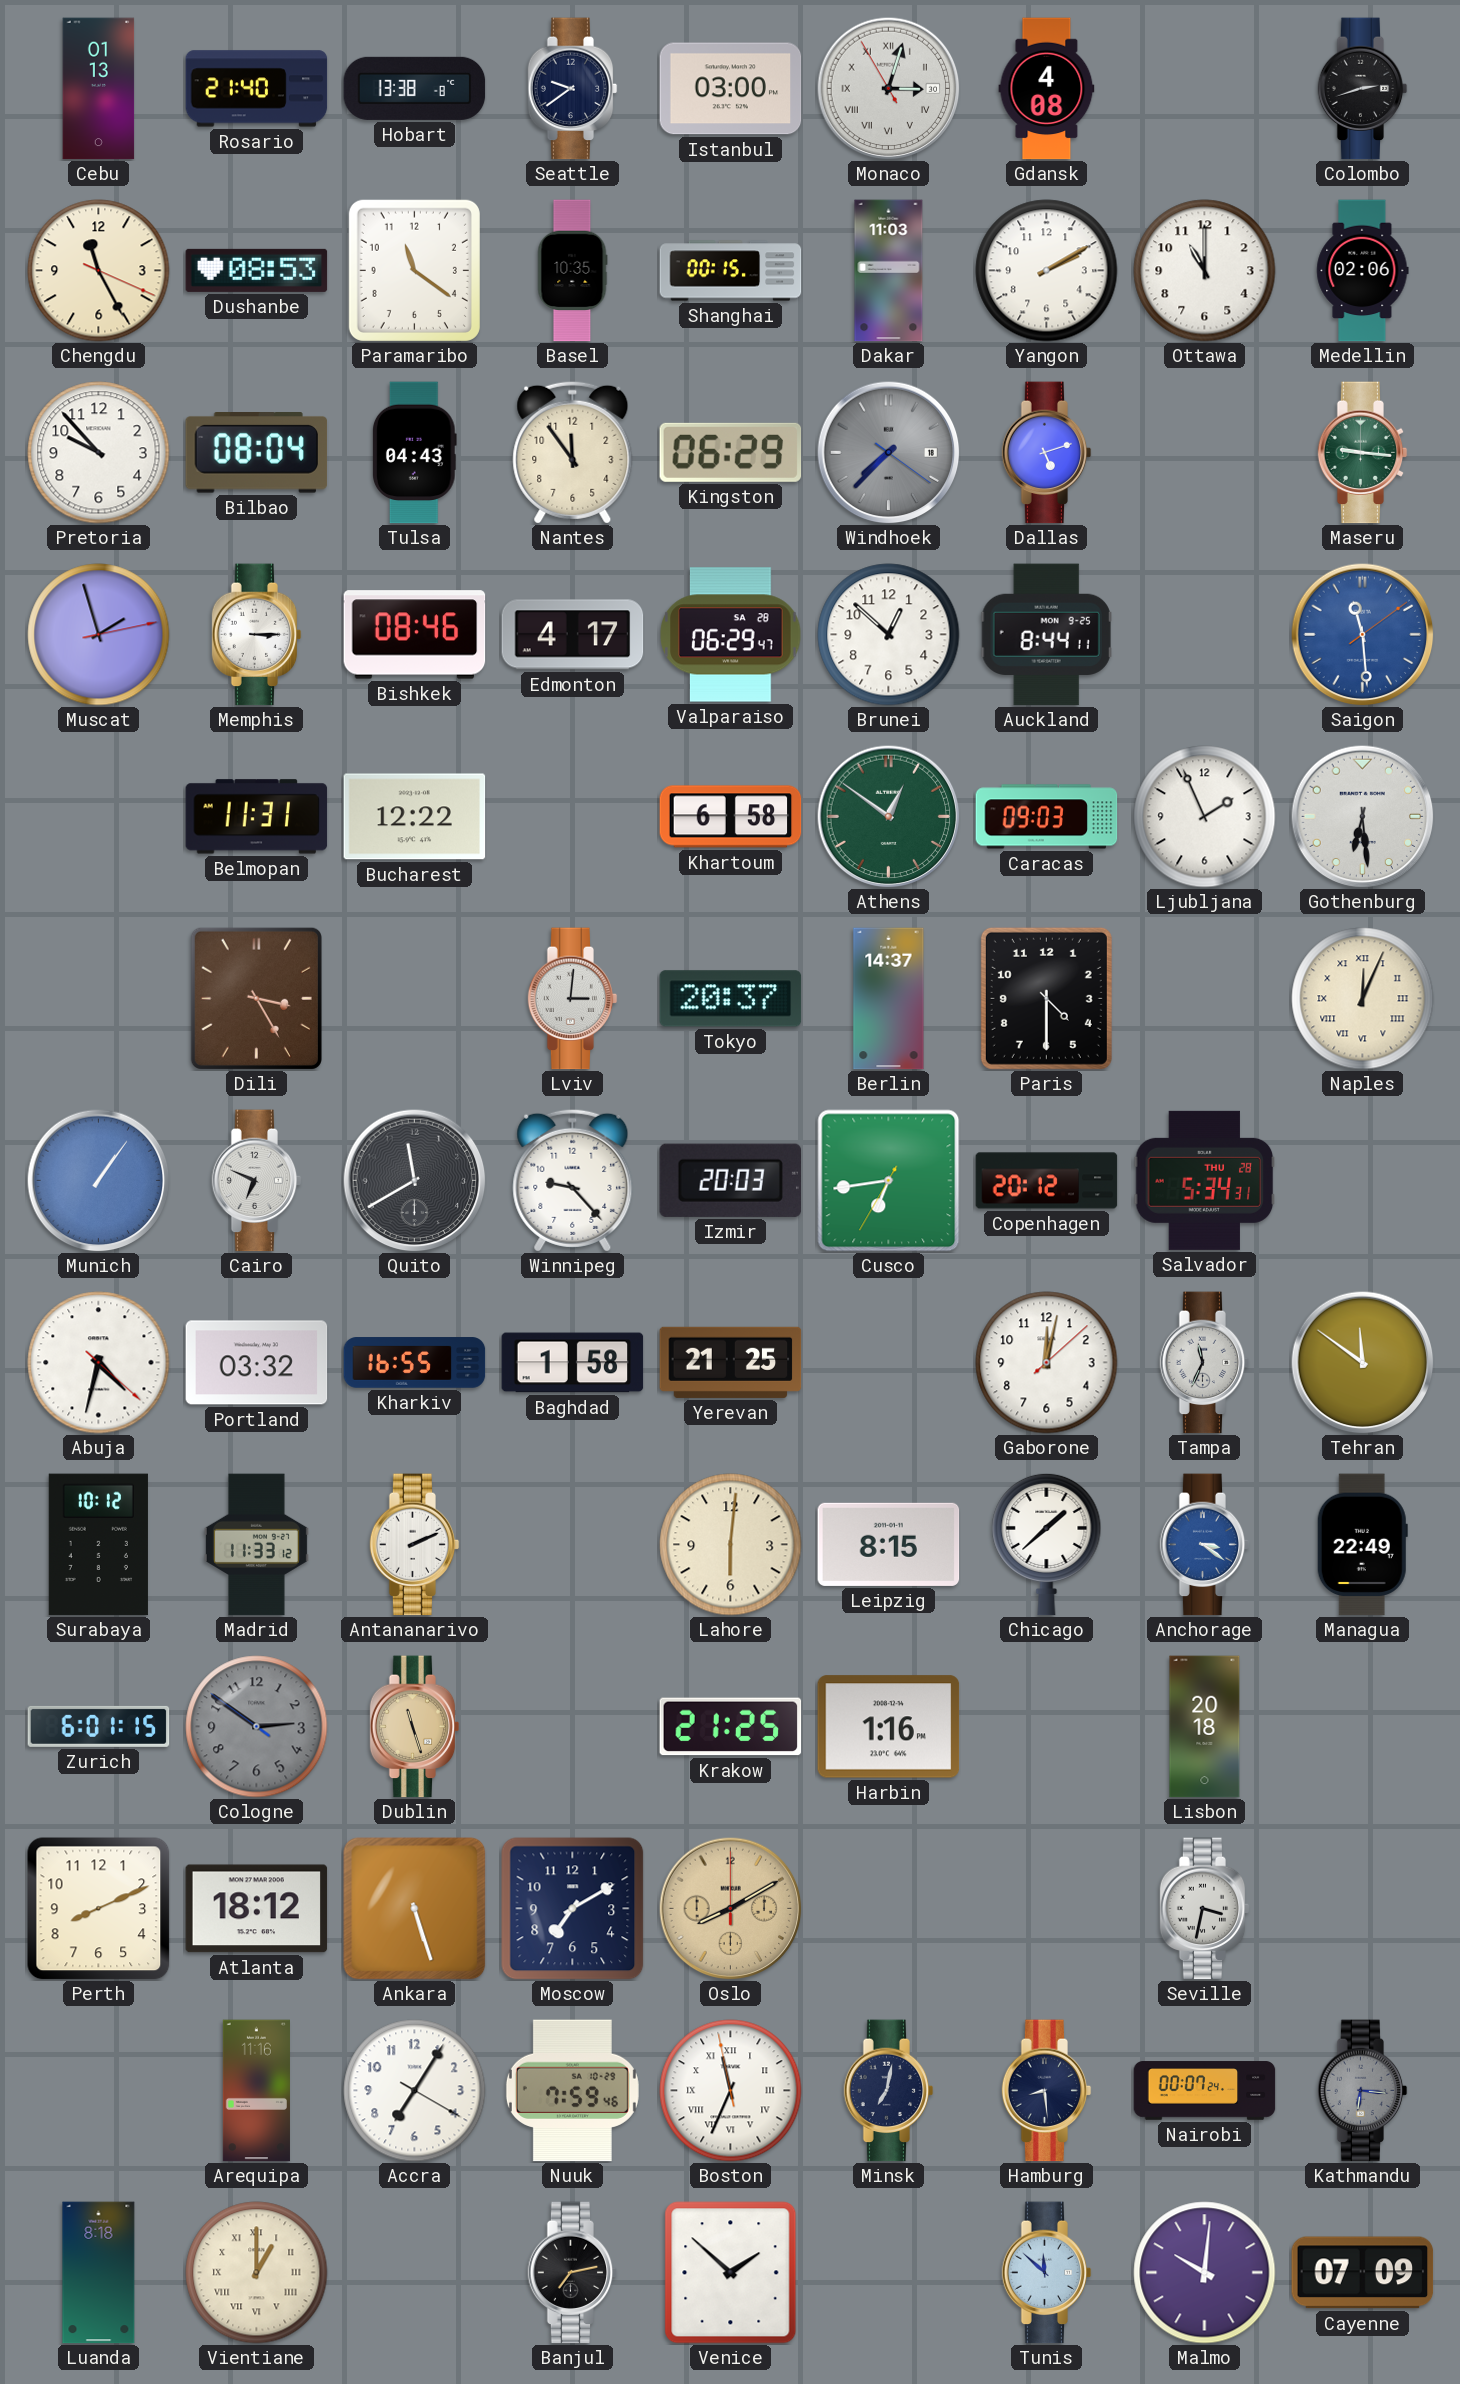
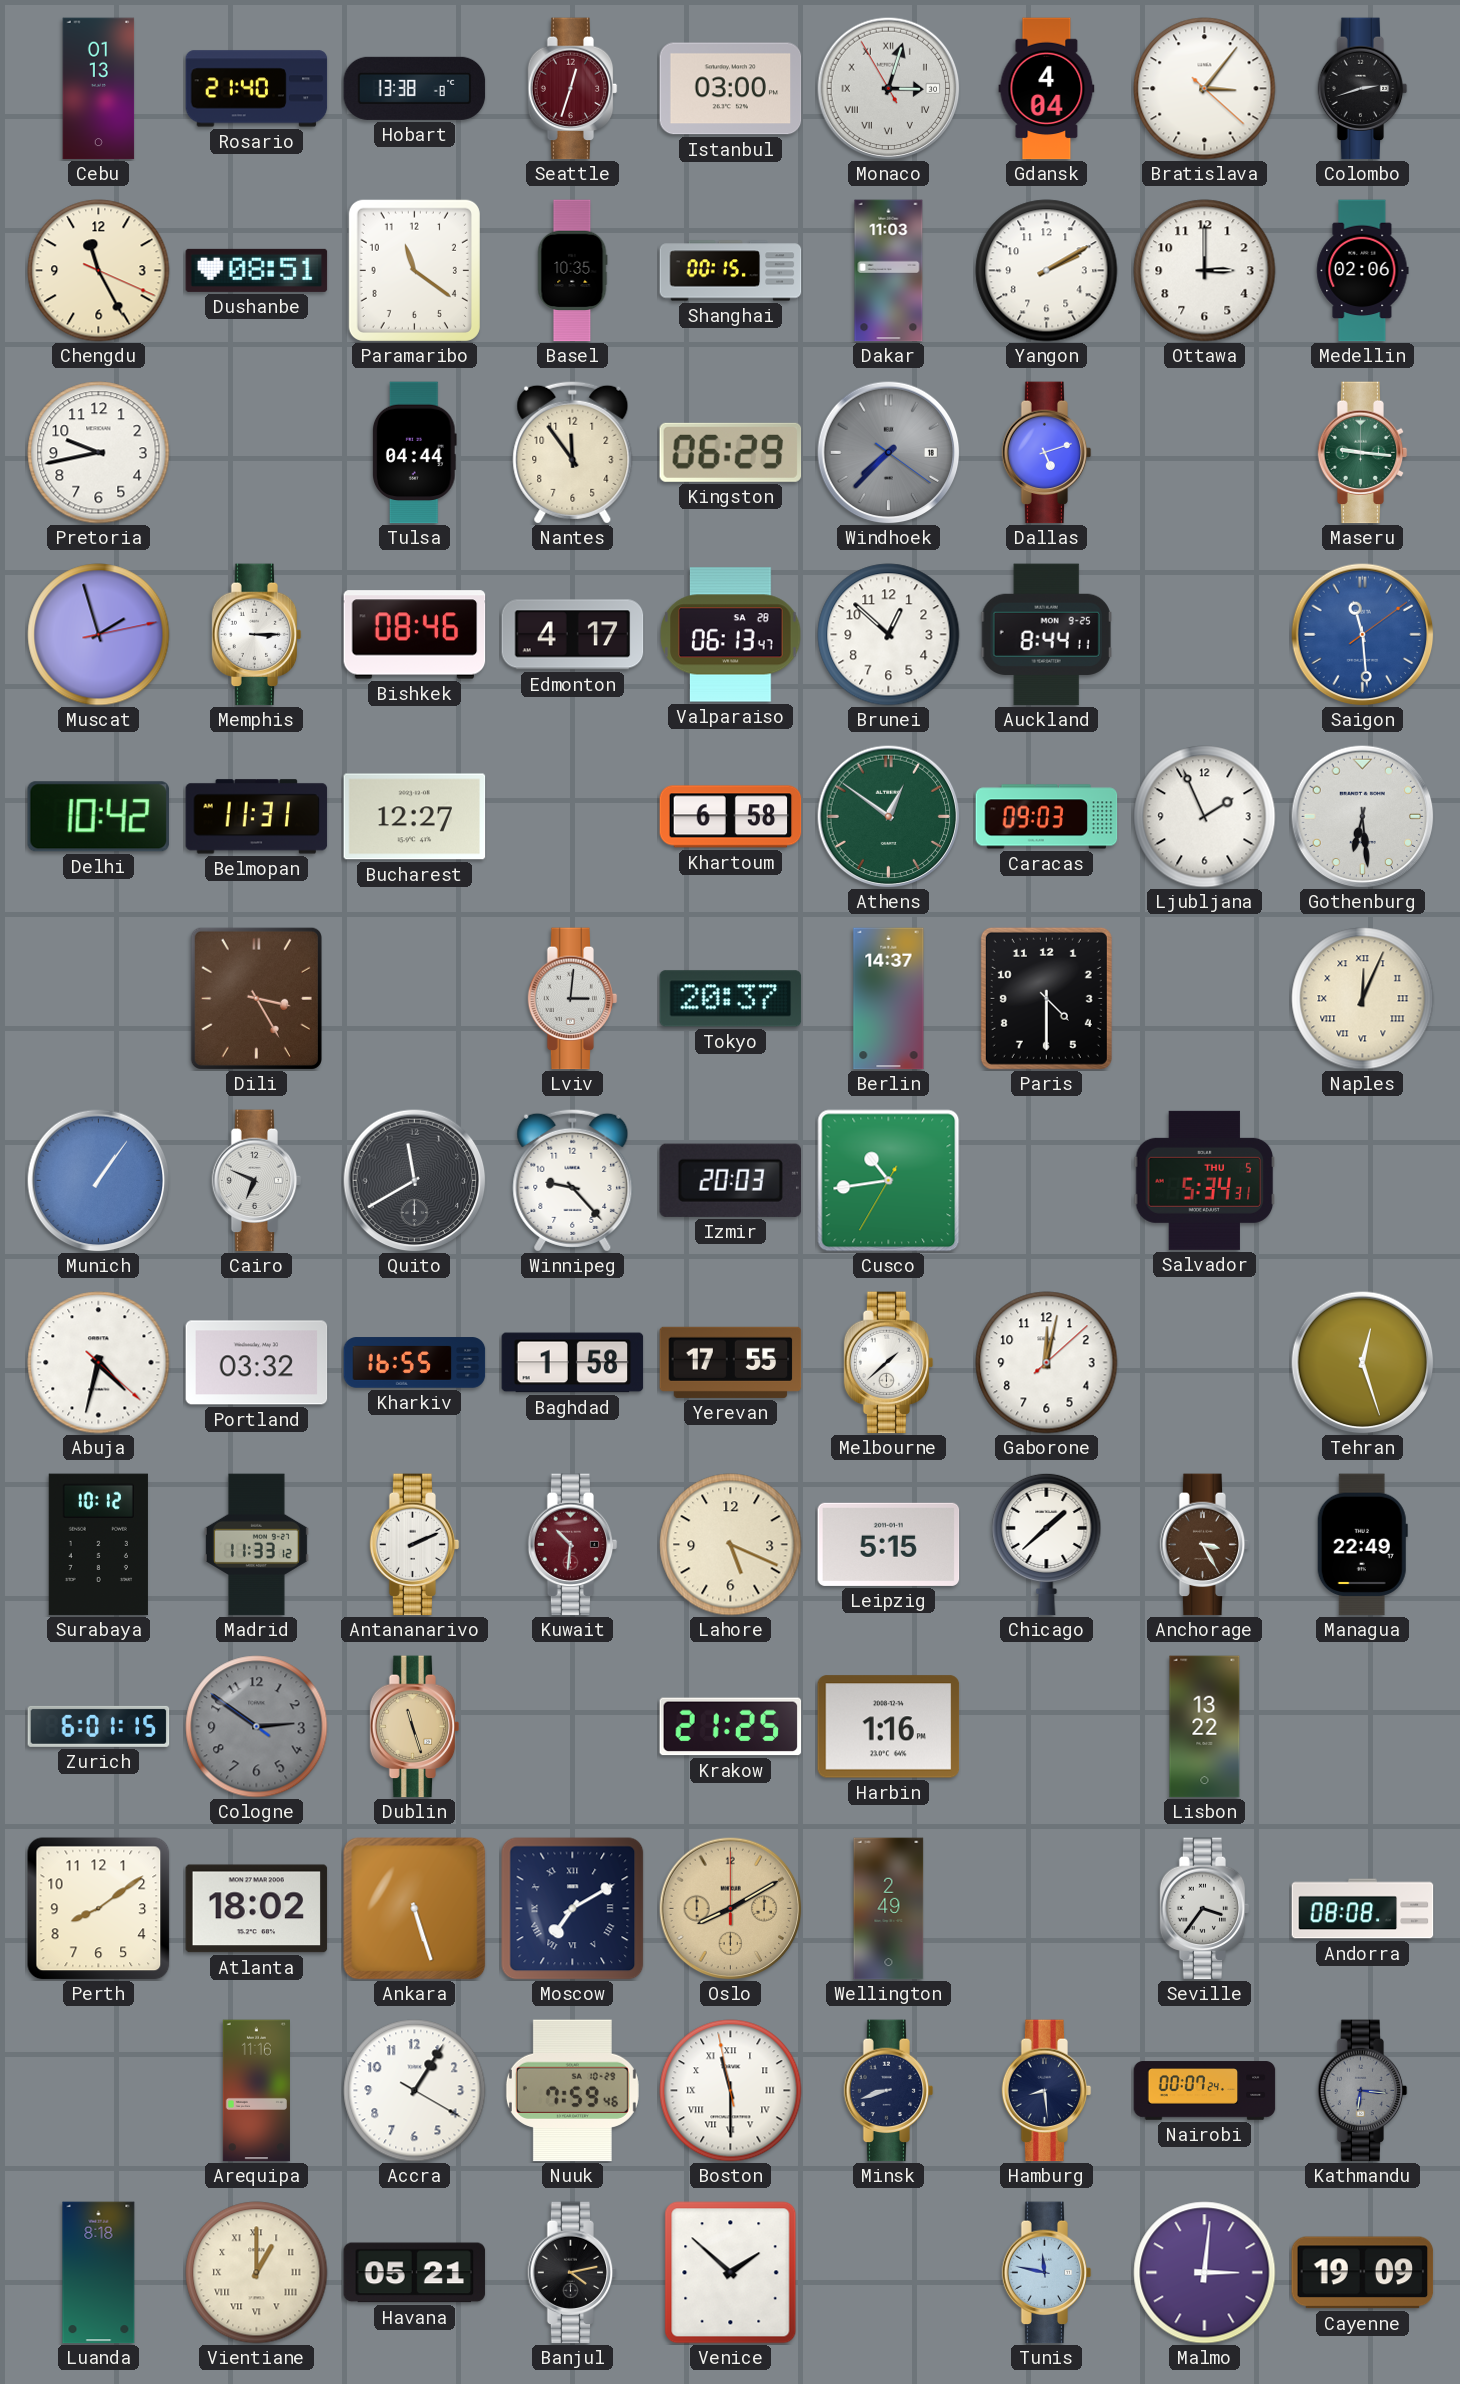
Seattle: 9:39 -> 12:33 (573, 89)
Seattle dial: navy -> burgundy (573, 89)
Gdansk: 4:08 -> 4:04 (1047, 89)
Bratislava: none -> 3:06 (1205, 89)
Dushanbe: 08:53 -> 08:51 (257, 270)
Ottawa: 11:00 -> 3:00 (1205, 271)
Pretoria: 9:53 -> 9:43 (99, 453)
Bilbao: 08:04 -> none (257, 453)
Tulsa: 04:43 -> 04:44 (415, 453)
Valparaiso: 06:29 -> 06:13 (731, 635)
Delhi: none -> 10:42 (98, 817)
Bucharest: 12:22 -> 12:27 (415, 817)
Cusco: 6:43 -> 10:43 (889, 1181)
Copenhagen: 20:12 -> none (1047, 1181)
Salvador date: THU 28 -> THU 5 (1205, 1180)
Yerevan: 21:25 -> 17:55 (731, 1362)
Melbourne: none -> 1:38 (889, 1363)
Tampa: 11:34 -> none (1205, 1363)
Tehran: 11:51 -> 12:27 (1362, 1362)
Kuwait: none -> 10:31 (573, 1545)
Lahore: 6:01 -> 5:19 (731, 1545)
Leipzig: 8:15 -> 5:15 (889, 1544)
Anchorage: 3:21 -> 3:25 (1205, 1545)
Anchorage dial: blue -> brown (1205, 1545)
Lisbon: 20:18 -> 13:22 (1205, 1727)
Perth: 8:11 -> 8:09 (99, 1909)
Atlanta: 18:12 -> 18:02 (257, 1909)
Moscow numerals: Arabic -> Roman (573, 1909)
Wellington: none -> 2:49 (889, 1909)
Seville: 3:32 -> 3:36 (1205, 1909)
Andorra: none -> 08:08 (1363, 1909)
Accra: 7:05 -> 1:05 (415, 2091)
Boston: 11:33 -> 11:29 (731, 2091)
Minsk: 7:02 -> 8:42 (889, 2091)
Havana: none -> 05:21 (415, 2273)
Banjul: 7:13 -> 4:13 (573, 2273)
Tunis: 11:52 -> 11:47 (1047, 2273)
Malmo: 10:01 -> 3:01 (1205, 2273)
Cayenne: 07:09 -> 19:09 (1363, 2273)
